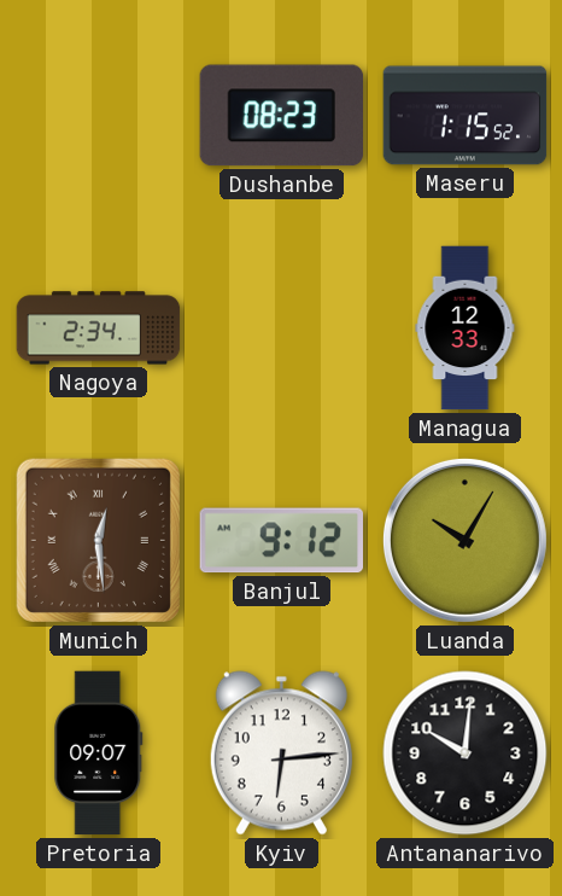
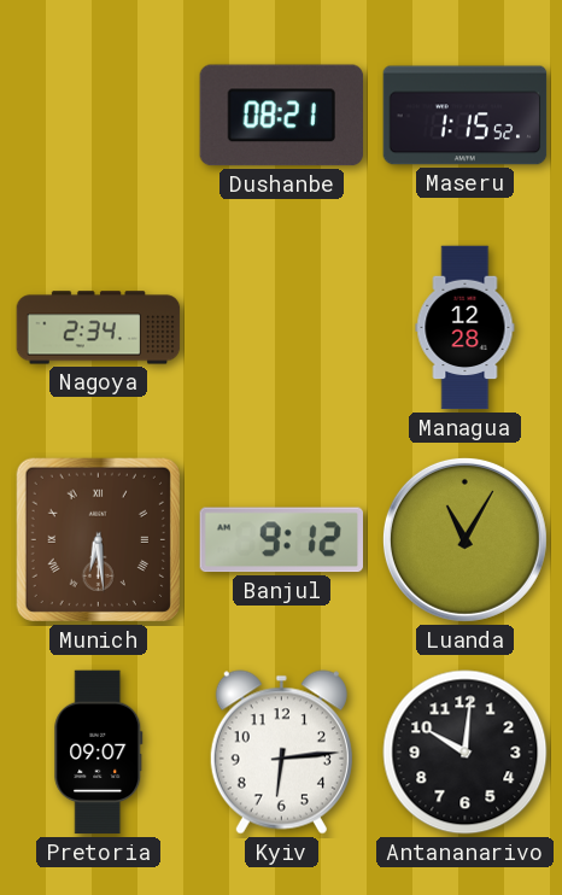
Dushanbe: 08:23 -> 08:21 (281, 116)
Managua: 12:33 -> 12:28 (466, 328)
Munich: 12:29 -> 6:29 (98, 539)
Luanda: 10:05 -> 11:05 (464, 539)
